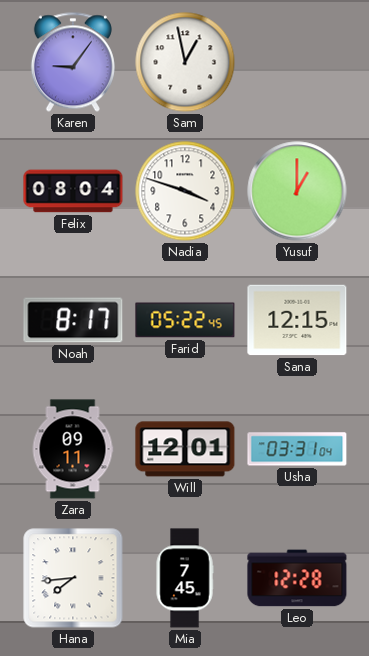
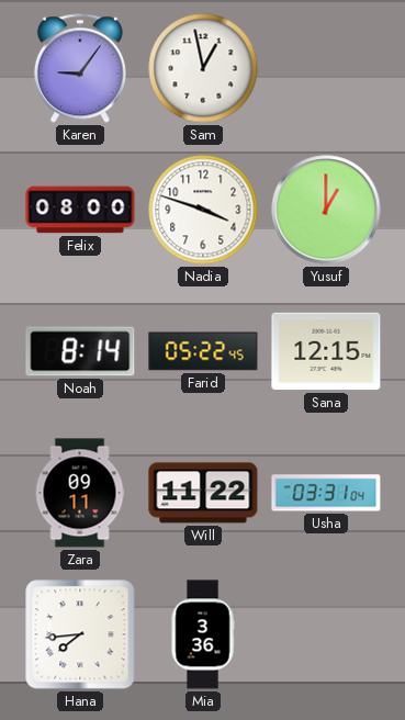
Felix: 08:04 -> 08:00 (80, 210)
Noah: 8:17 -> 8:14 (80, 351)
Will: 12:01 -> 11:22 (203, 493)
Mia: 7:45 -> 3:36 (203, 634)
Leo: 12:28 -> none (297, 578)
